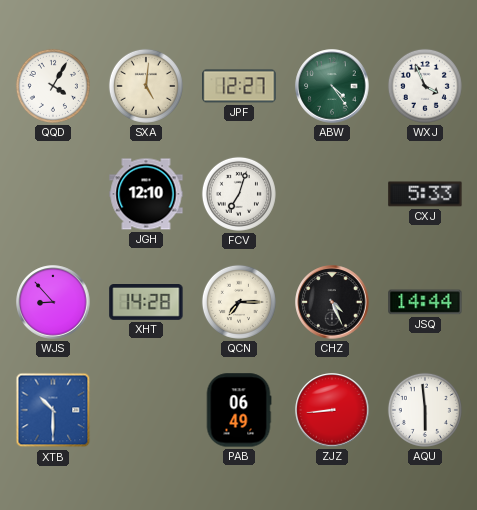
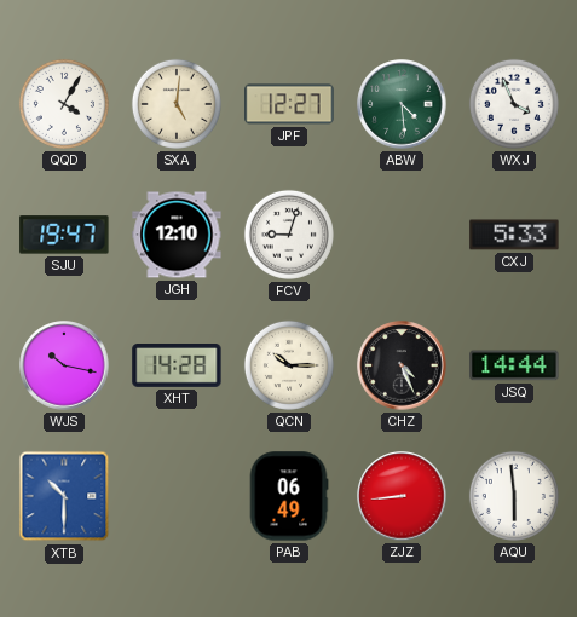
ABW: 4:24 -> 4:29 (402, 104)
SJU: none -> 19:47 (64, 235)
FCV: 7:03 -> 9:03 (289, 235)
WJS: 8:53 -> 10:17 (64, 365)
QCN: 7:15 -> 10:15 (289, 365)
